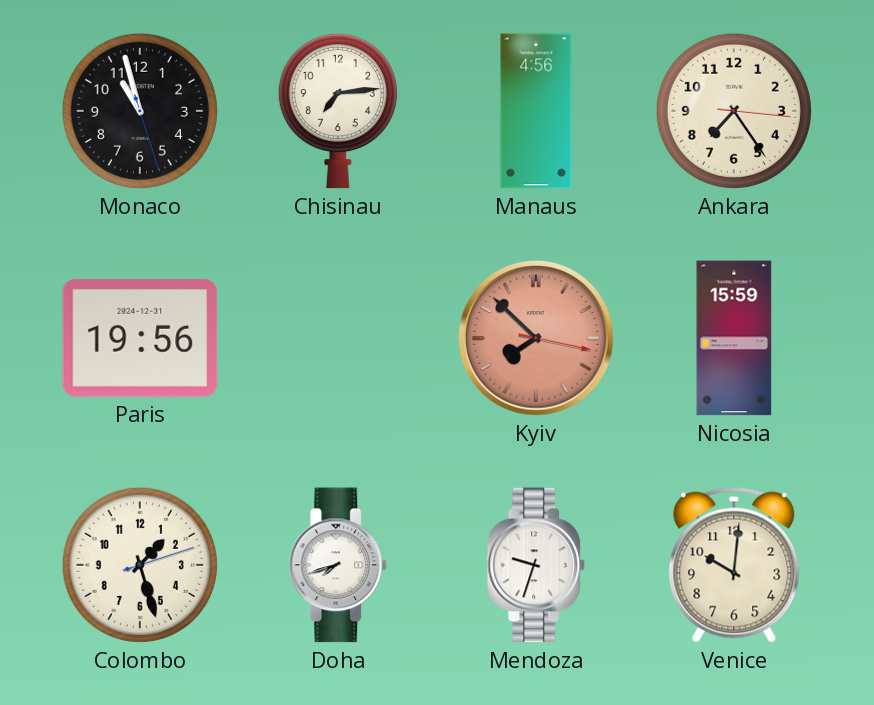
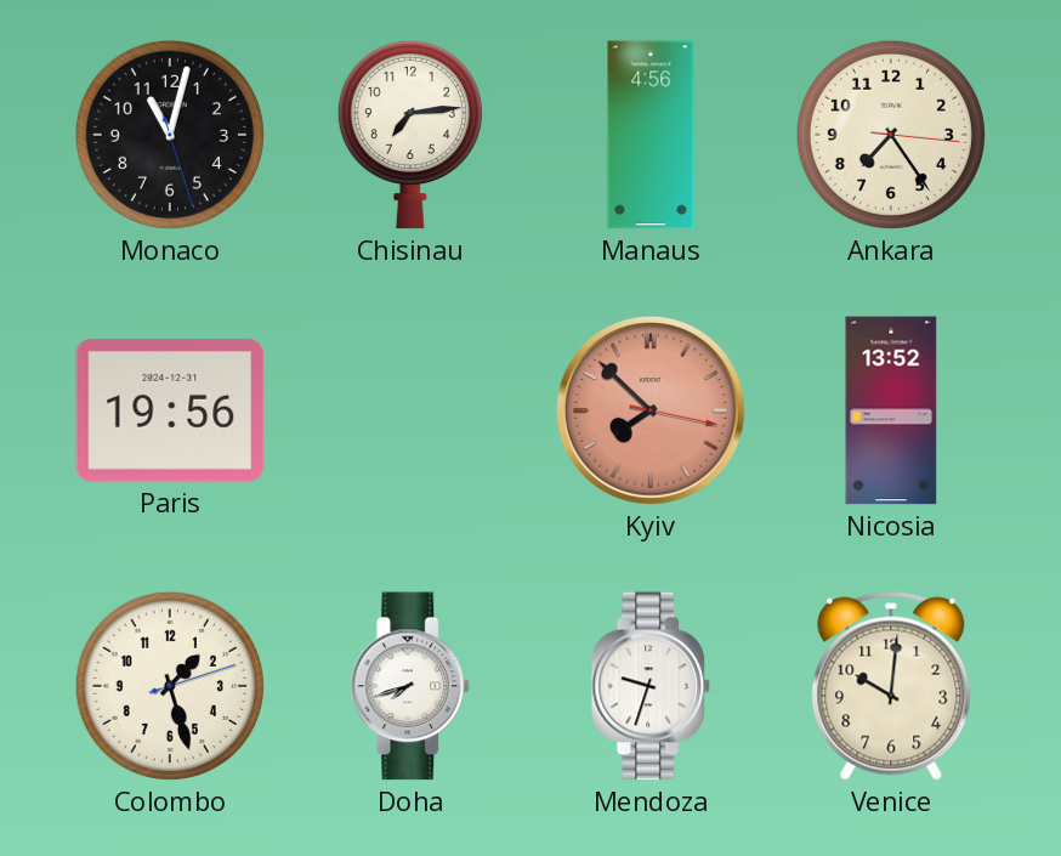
Monaco: 10:57 -> 11:02 (170, 135)
Nicosia: 15:59 -> 13:52 (891, 410)
